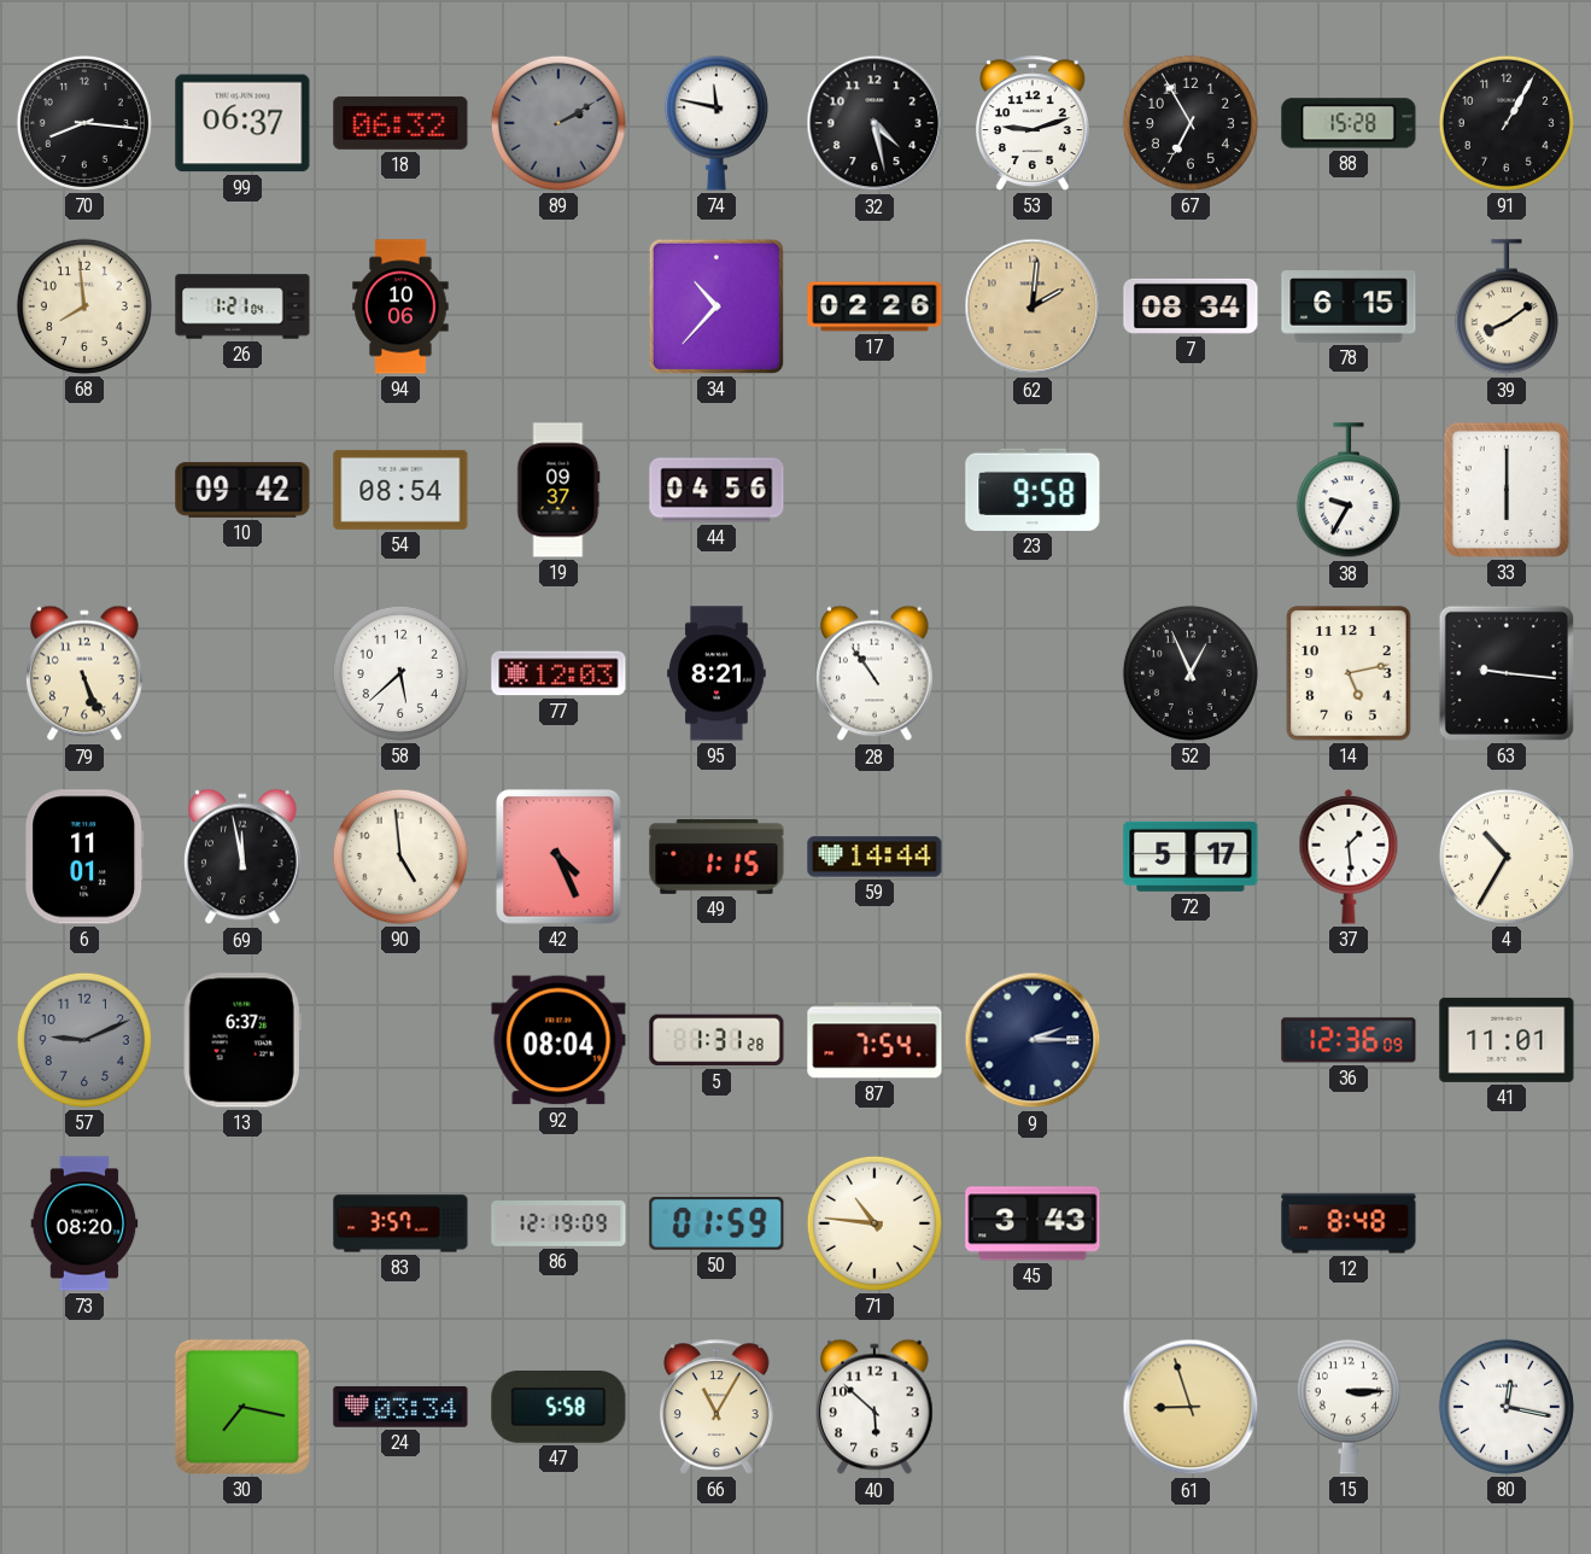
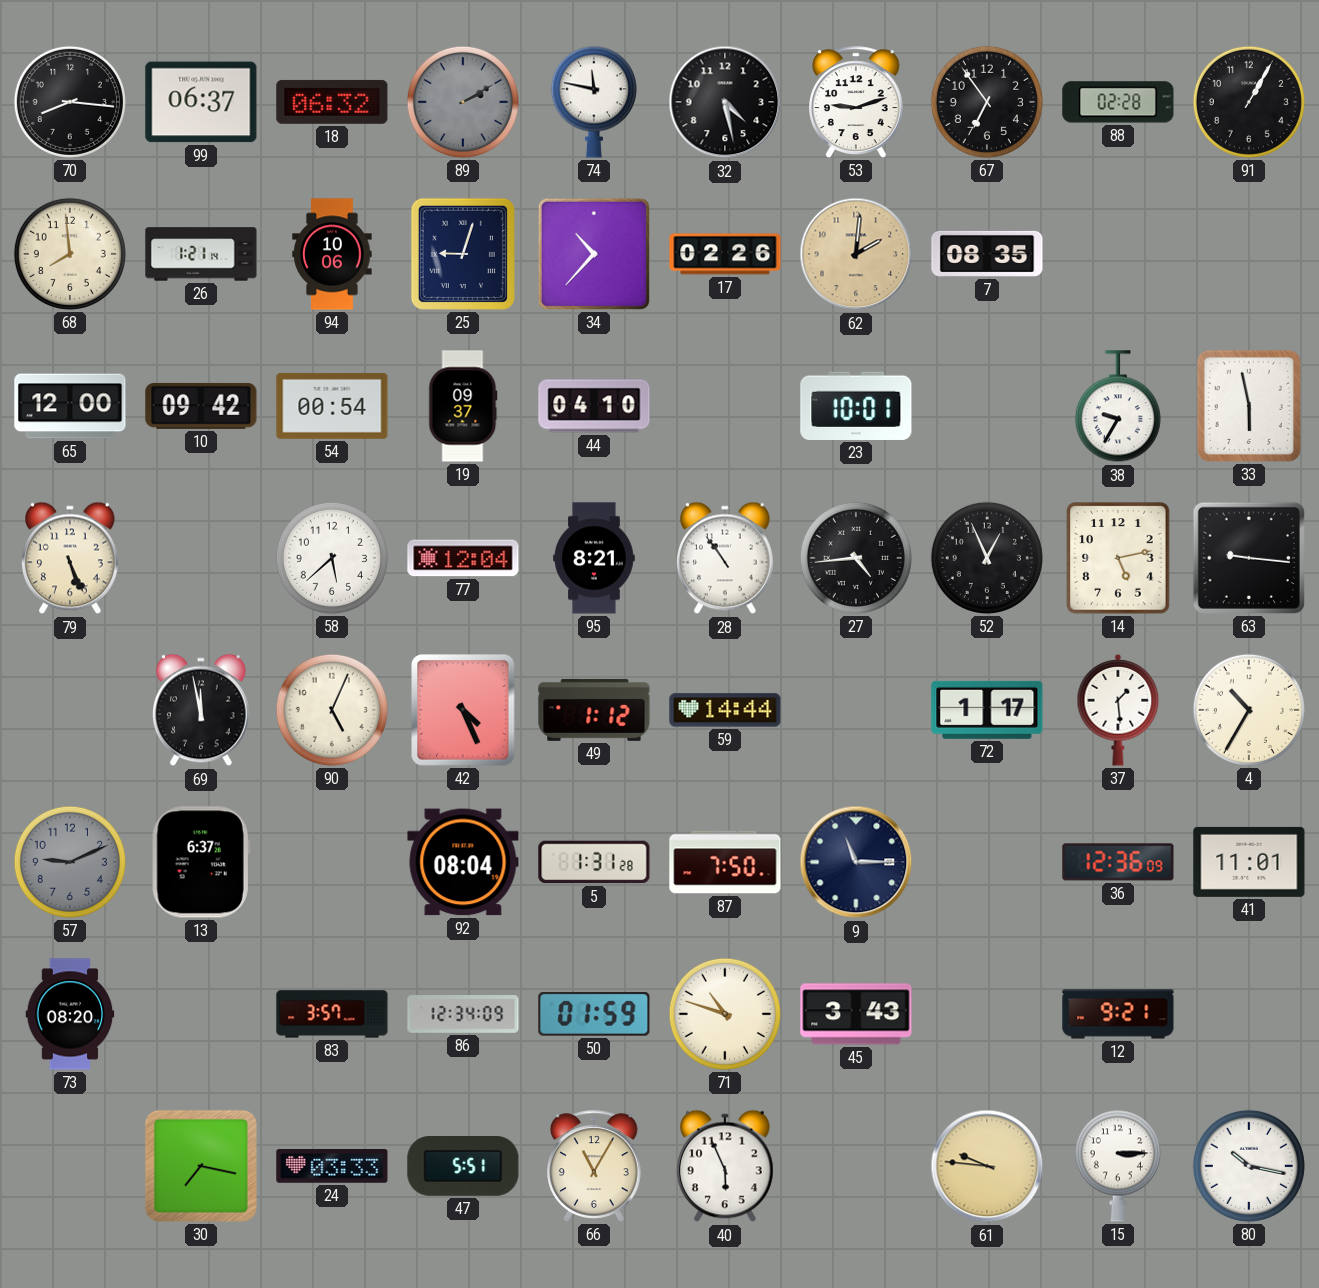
67: 6:55 -> 6:54 (987, 102)
88: 15:28 -> 02:28 (1118, 102)
26: 1:21:04 -> 1:21:14 (201, 254)
25: none -> 9:03 (463, 254)
7: 08:34 -> 08:35 (987, 254)
78: 6:15 -> none (1349, 306)
39: 8:09 -> none (1507, 308)
65: none -> 12:00 (70, 406)
54: 08:54 -> 00:54 (332, 406)
44: 04:56 -> 04:10 (594, 406)
23: 9:58 -> 10:01 (856, 406)
33: 6:00 -> 5:58 (1249, 406)
77: 12:03 -> 12:04 (463, 558)
27: none -> 4:44 (856, 558)
6: 11:01 -> none (84, 857)
90: 4:59 -> 5:04 (332, 710)
49: 1:15 -> 1:12 (594, 710)
72: 5:17 -> 1:17 (987, 710)
87: 7:54 -> 7:50 (725, 862)
9: 2:15 -> 11:15 (856, 862)
86: 12:19 -> 12:34 (463, 1014)
71: 10:46 -> 10:48 (725, 1014)
12: 8:48 -> 9:21 (1118, 1014)
24: 03:34 -> 03:33 (332, 1166)
47: 5:58 -> 5:51 (463, 1166)
40: 5:52 -> 5:56 (726, 1166)
61: 8:57 -> 9:46 (987, 1166)
80: 12:17 -> 10:17 (1249, 1166)
